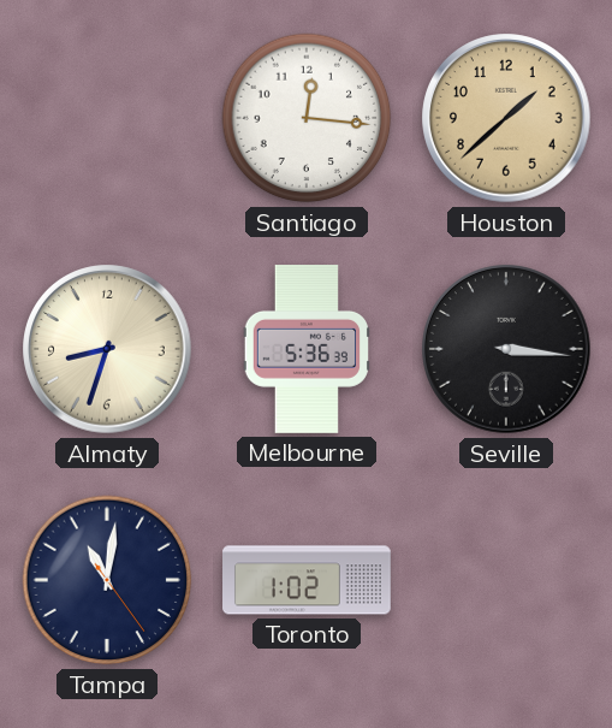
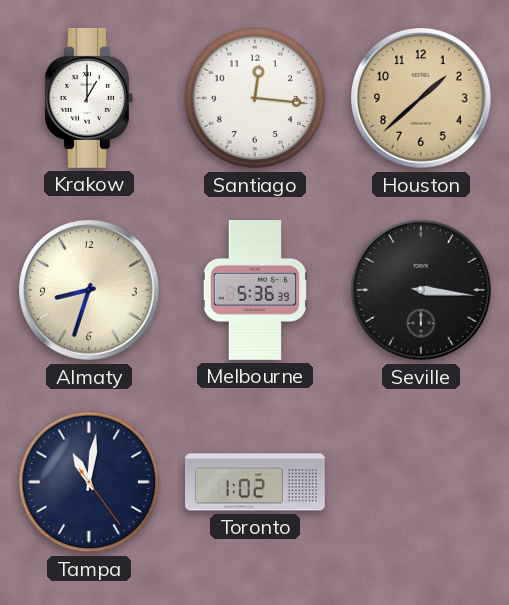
Krakow: none -> 1:00 (89, 98)
